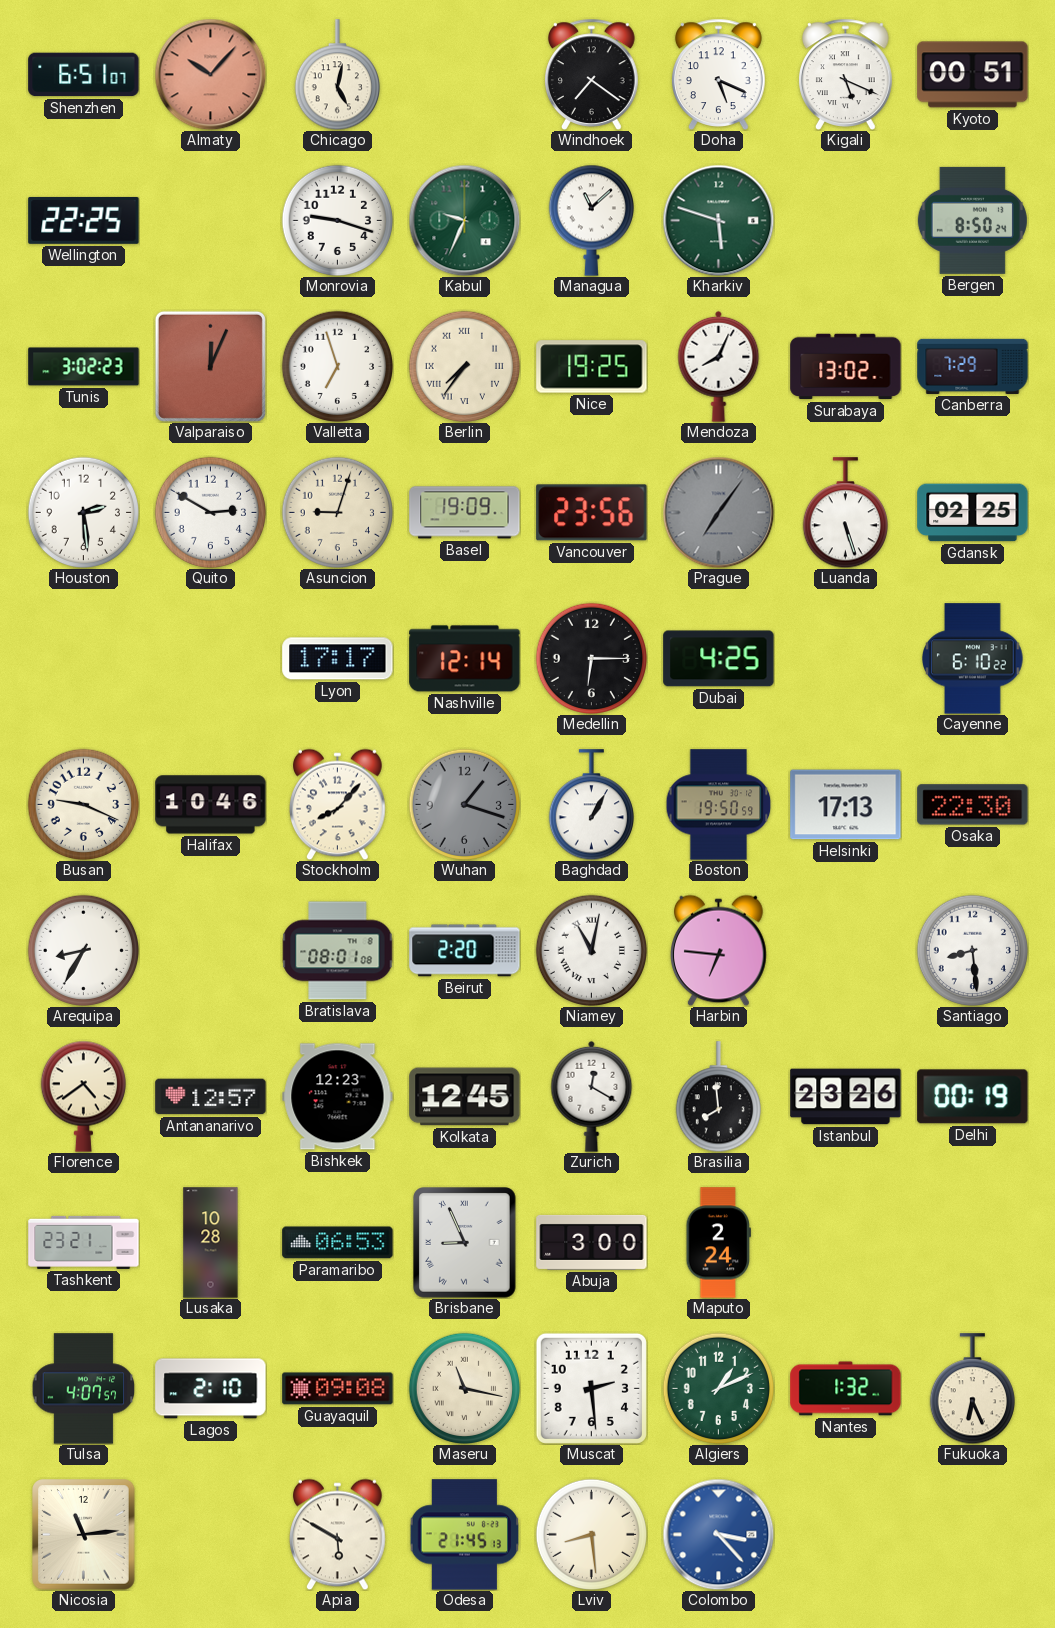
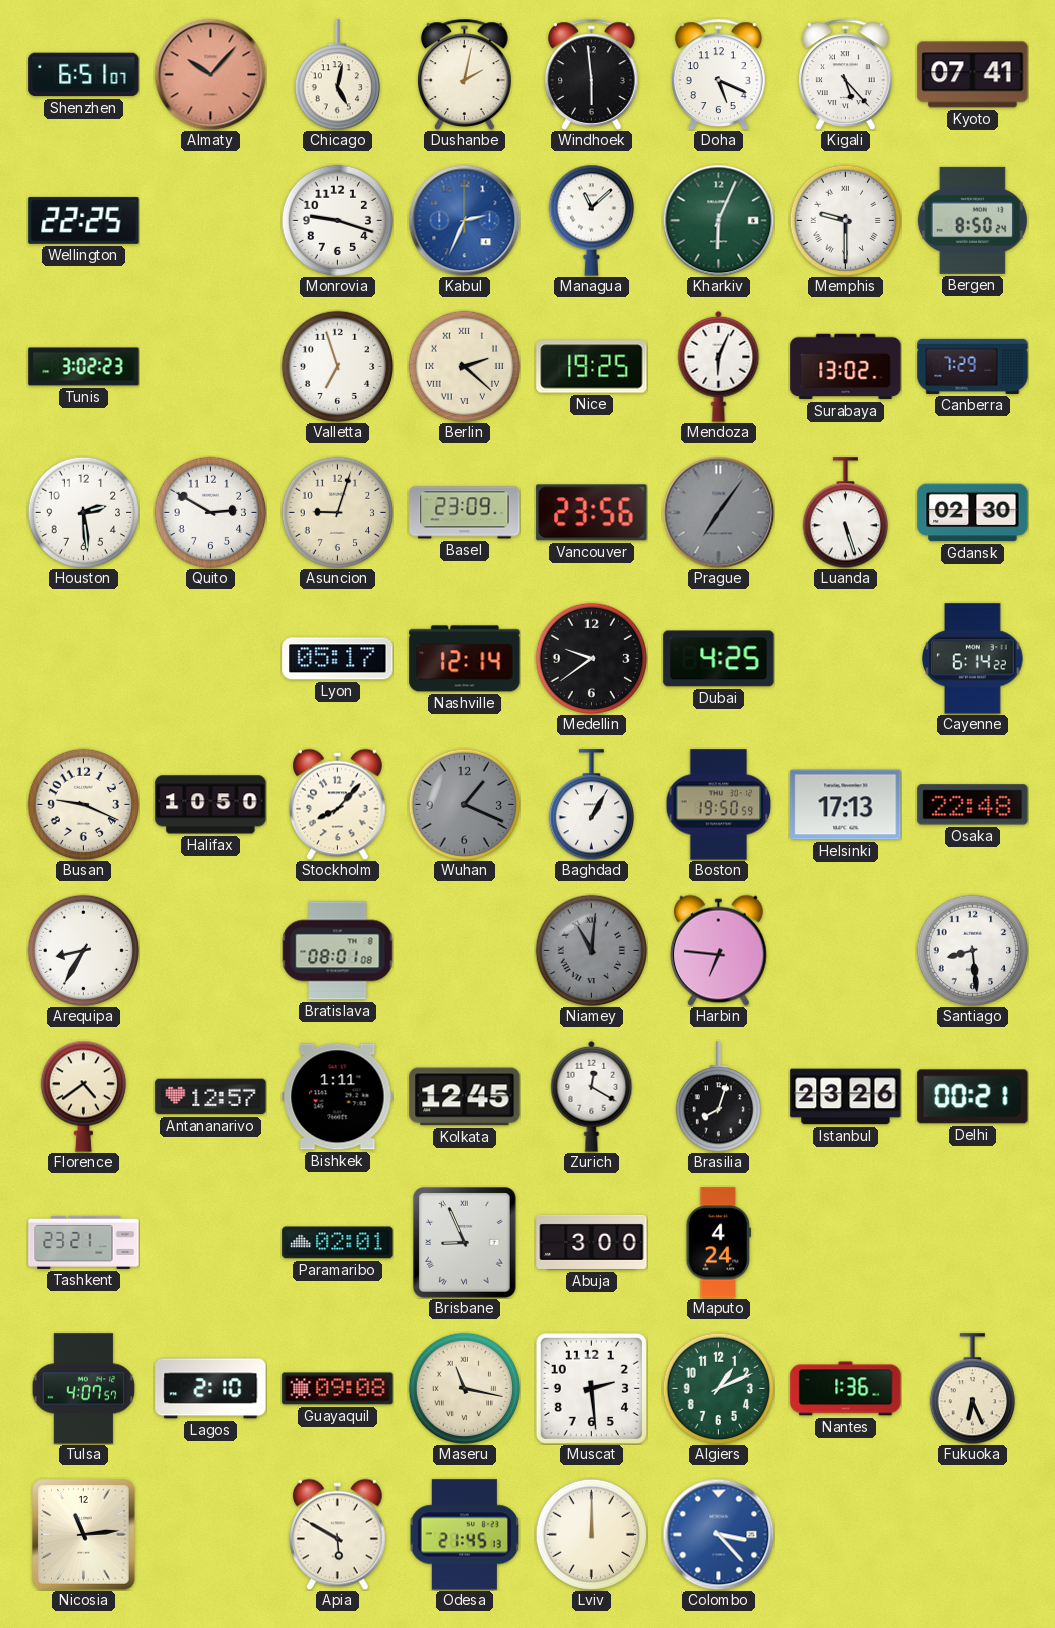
Dushanbe: none -> 2:02 (465, 74)
Windhoek: 7:21 -> 5:59 (592, 74)
Kigali: 5:19 -> 5:23 (846, 74)
Kyoto: 00:51 -> 07:41 (973, 75)
Kabul: 9:34 -> 2:34 (464, 220)
Kabul dial: green -> blue (464, 220)
Kharkiv: 5:48 -> 6:04 (718, 220)
Memphis: none -> 9:30 (845, 220)
Valparaiso: 12:04 -> none (210, 366)
Berlin: 7:36 -> 2:22 (464, 366)
Mendoza: 8:04 -> 6:04 (719, 366)
Basel: 19:09 -> 23:09 (465, 513)
Gdansk: 02:25 -> 02:30 (973, 513)
Lyon: 17:17 -> 05:17 (338, 659)
Medellin: 6:15 -> 9:39 (591, 658)
Cayenne: 6:10 -> 6:14 (973, 659)
Halifax: 10:46 -> 10:50 (211, 805)
Wuhan: 1:18 -> 1:19 (464, 804)
Osaka: 22:30 -> 22:48 (973, 805)
Beirut: 2:20 -> none (465, 951)
Niamey: 11:02 -> 11:01 (591, 950)
Niamey dial: white -> grey (591, 950)
Bishkek: 12:23 -> 1:11 (338, 1097)
Brasilia: 7:59 -> 8:03 (718, 1097)
Delhi: 00:19 -> 00:21 (973, 1097)
Lusaka: 10:28 -> none (211, 1243)
Paramaribo: 06:53 -> 02:01 (338, 1243)
Maputo: 2:24 -> 4:24 (718, 1243)
Nantes: 1:32 -> 1:36 (846, 1389)
Lviv: 8:29 -> 12:00 (591, 1534)
